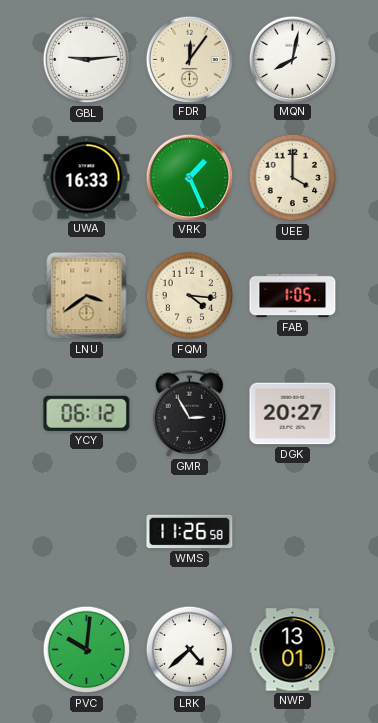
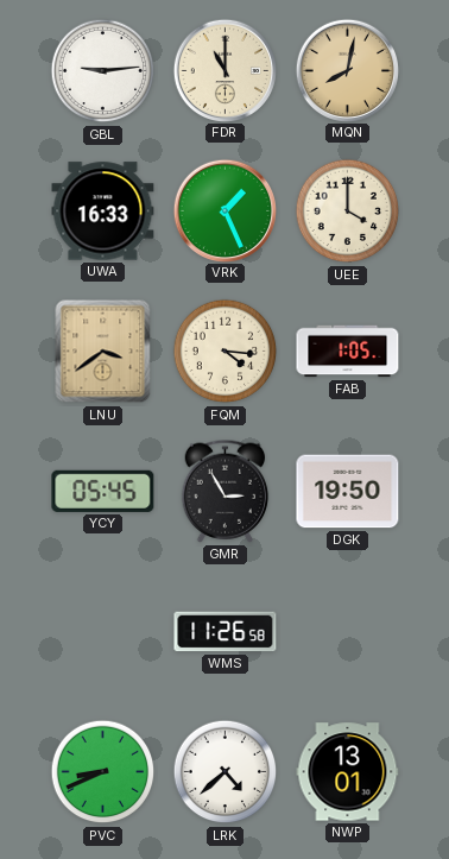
FDR: 12:06 -> 11:00 (224, 70)
MQN dial: white -> champagne (347, 70)
YCY: 06:12 -> 05:45 (103, 491)
DGK: 20:27 -> 19:50 (348, 492)
PVC: 10:01 -> 8:41 (103, 772)
